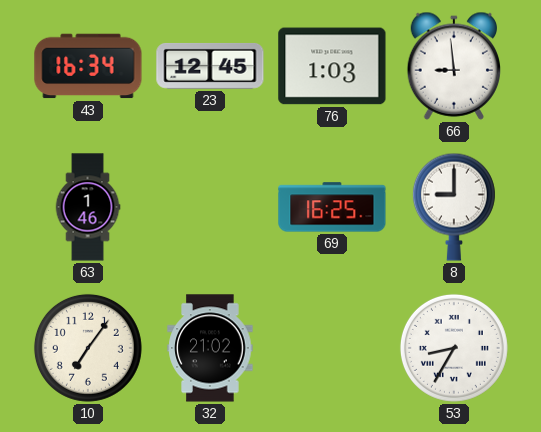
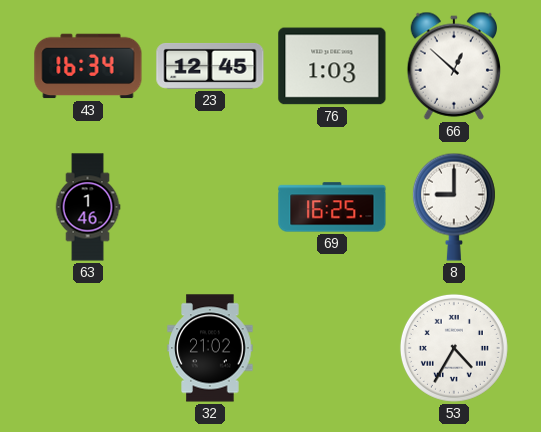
66: 8:59 -> 12:52 (453, 66)
10: 7:06 -> none (88, 348)
53: 8:35 -> 4:35 (454, 348)
